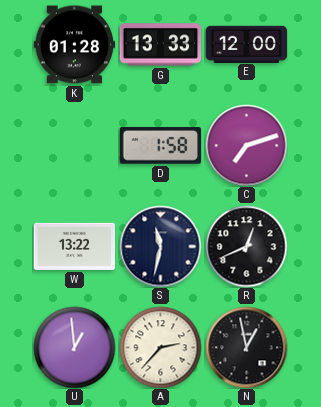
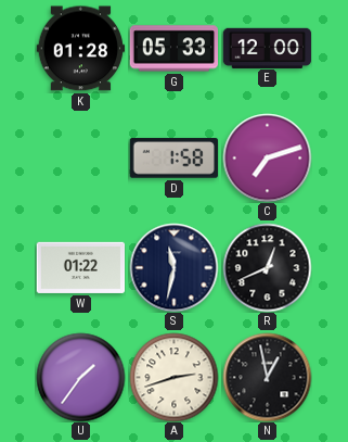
G: 13:33 -> 05:33 (173, 49)
W: 13:22 -> 01:22 (80, 267)
U: 12:59 -> 1:36 (80, 377)
A: 2:37 -> 2:42 (173, 377)
